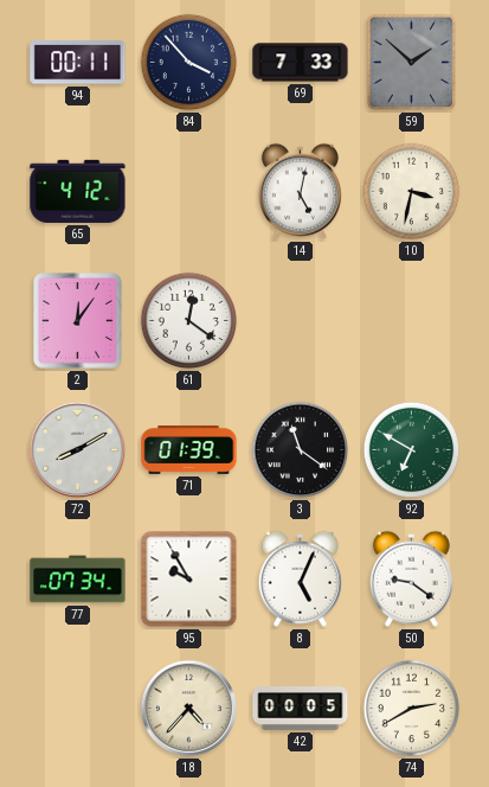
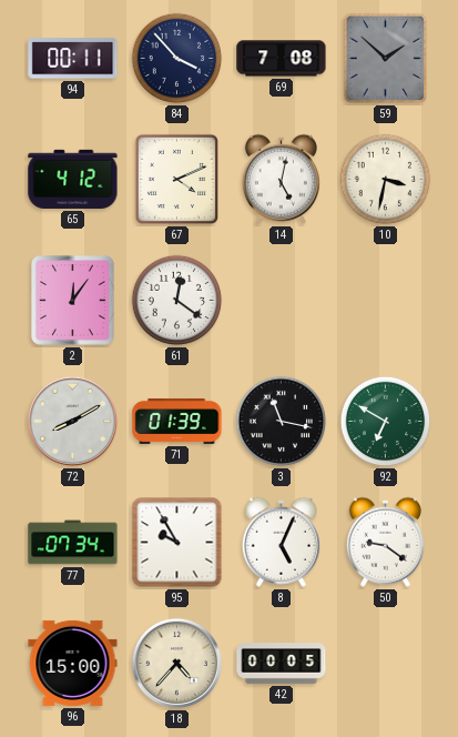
69: 7:33 -> 7:08 (282, 59)
67: none -> 4:11 (176, 180)
3: 11:21 -> 11:17 (282, 422)
96: none -> 15:00 (73, 663)
74: 2:40 -> none (412, 709)
